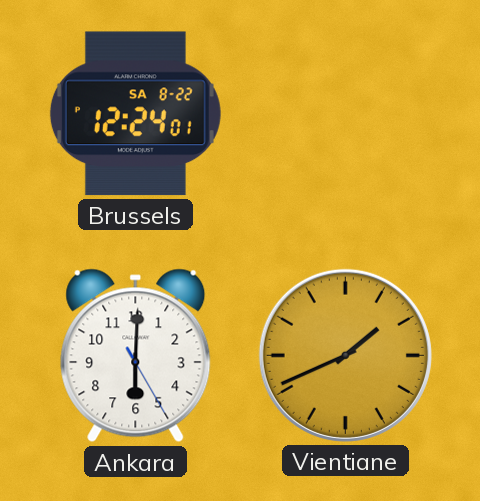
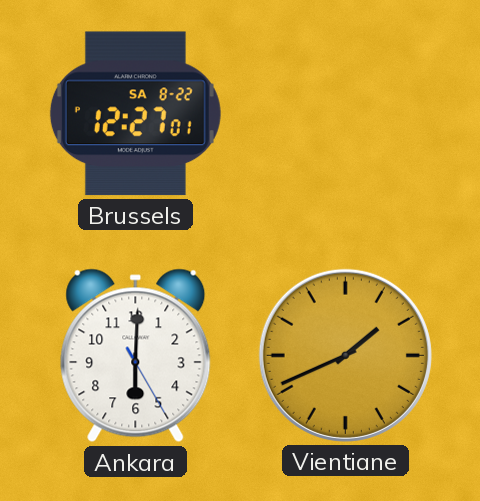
Brussels: 12:24 -> 12:27 (135, 114)
